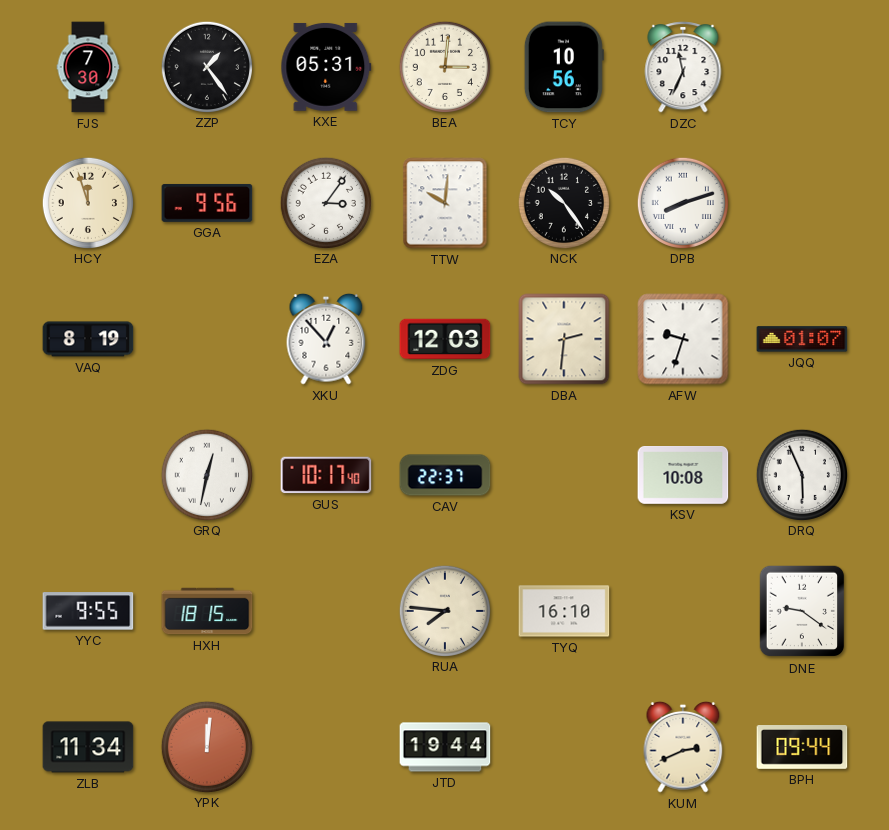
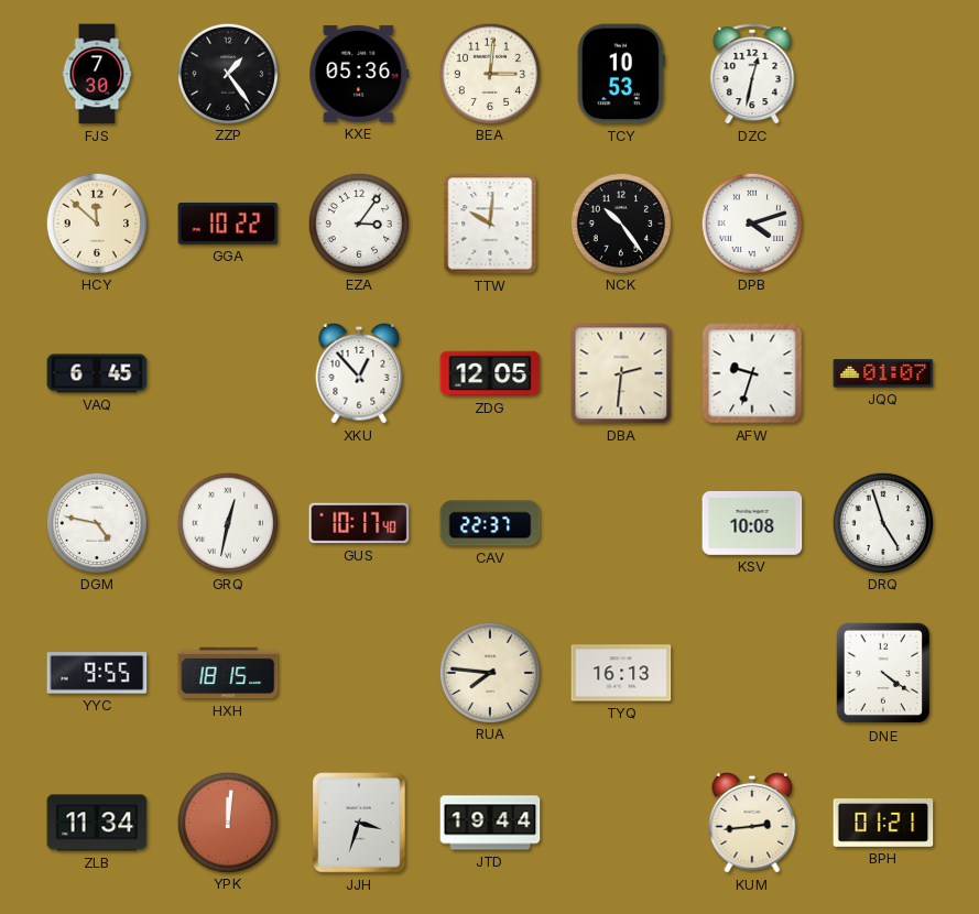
KXE: 05:31 -> 05:36 (359, 74)
TCY: 10:56 -> 10:53 (621, 74)
DZC: 11:34 -> 12:32 (752, 74)
HCY: 11:57 -> 11:52 (96, 222)
GGA: 9:56 -> 10:22 (228, 224)
DPB: 8:12 -> 4:12 (751, 222)
VAQ: 8:19 -> 6:45 (97, 373)
ZDG: 12:03 -> 12:05 (490, 373)
DGM: none -> 4:47 (96, 522)
DRQ: 5:56 -> 4:57 (882, 522)
TYQ: 16:10 -> 16:13 (621, 673)
DNE: 9:21 -> 4:21 (883, 673)
JJH: none -> 3:33 (359, 823)
KUM: 2:41 -> 2:44 (752, 823)
BPH: 09:44 -> 01:21 (883, 824)
